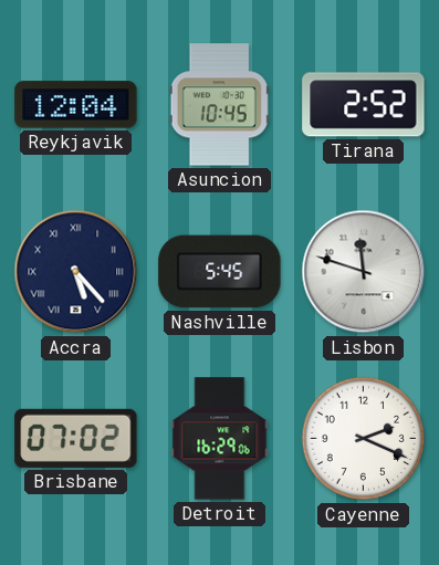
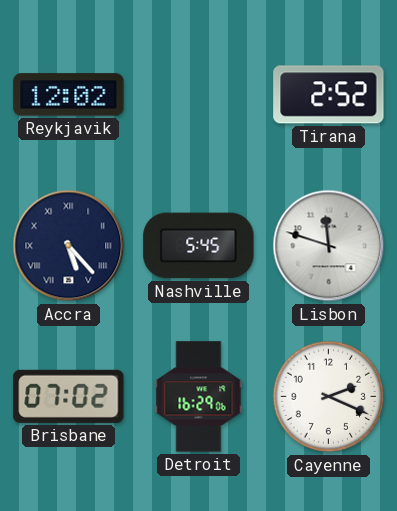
Reykjavik: 12:04 -> 12:02 (69, 95)
Asuncion: 10:45 -> none (219, 105)
